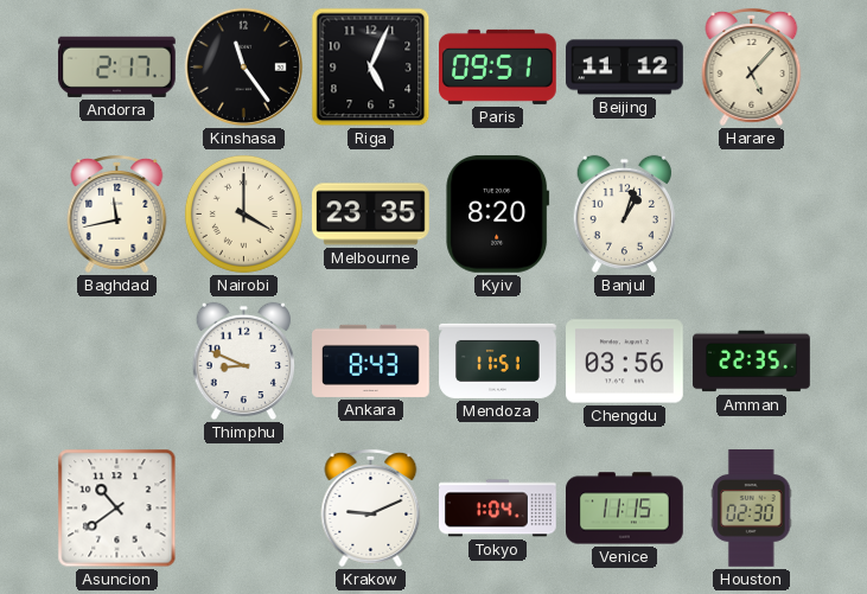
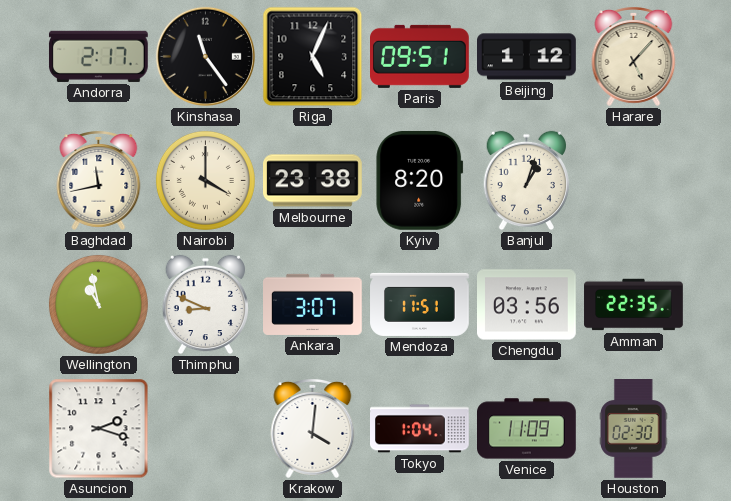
Beijing: 11:12 -> 1:12 (527, 57)
Melbourne: 23:35 -> 23:38 (313, 181)
Wellington: none -> 10:58 (98, 304)
Ankara: 8:43 -> 3:07 (313, 304)
Asuncion: 10:39 -> 2:18 (99, 429)
Krakow: 9:11 -> 4:01 (313, 429)
Venice: 11:15 -> 11:09 (527, 429)
